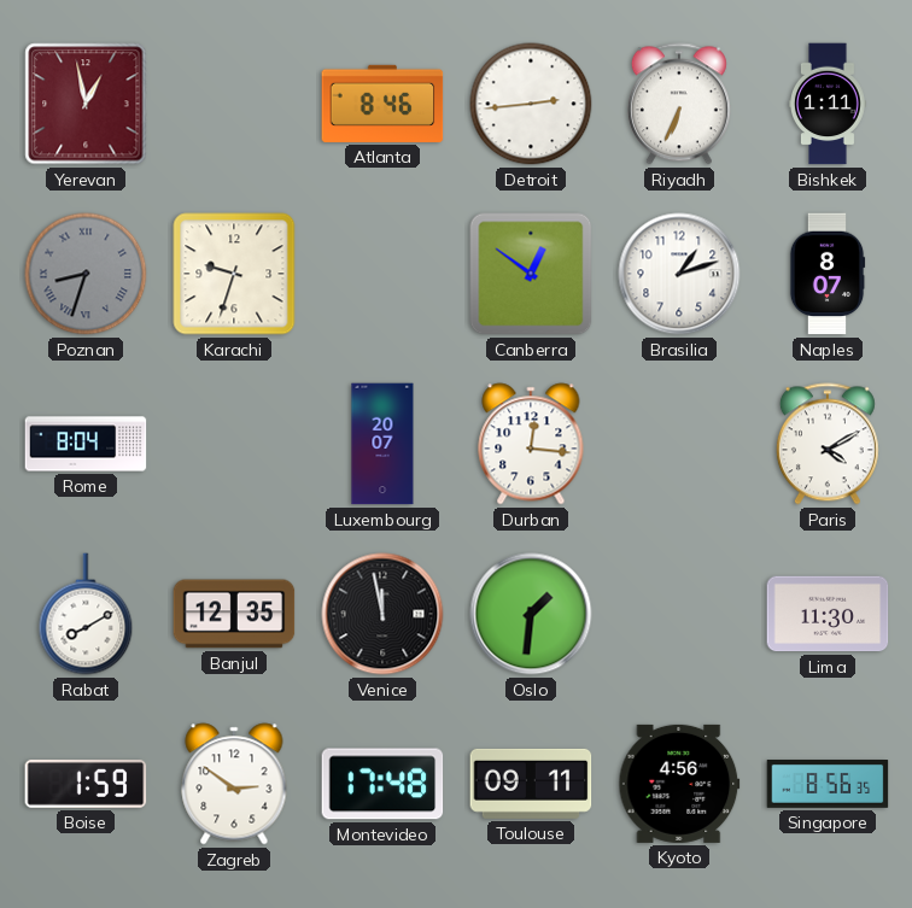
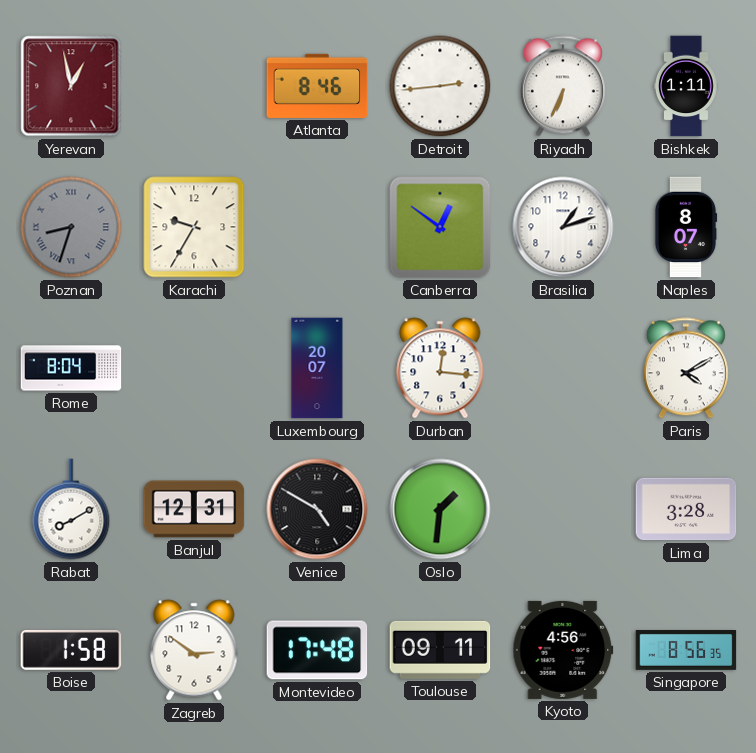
Karachi: 9:33 -> 9:35 (194, 227)
Banjul: 12:35 -> 12:31 (194, 509)
Venice: 11:58 -> 4:50 (317, 509)
Lima: 11:30 -> 3:28 (686, 509)
Boise: 1:59 -> 1:58 (71, 650)
